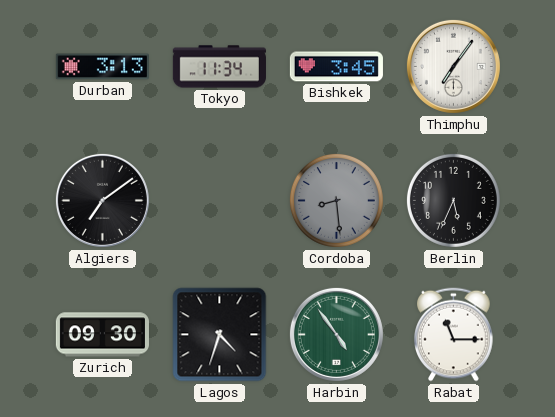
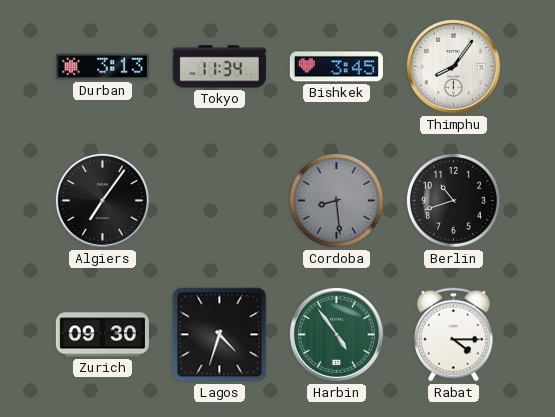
Thimphu: 7:06 -> 8:06 (453, 66)
Algiers: 7:09 -> 7:06 (102, 200)
Berlin: 5:34 -> 10:42 (453, 200)
Rabat: 11:15 -> 4:15 (454, 335)
